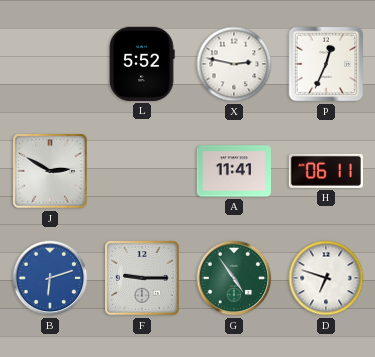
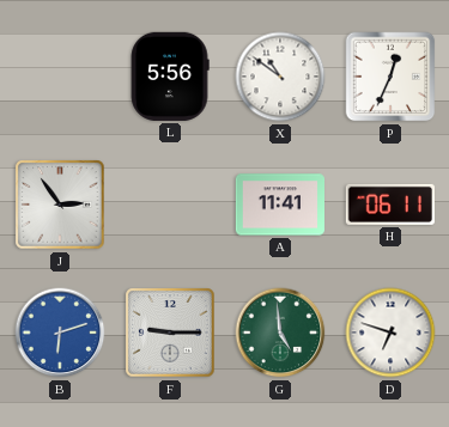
L: 5:52 -> 5:56 (170, 77)
X: 2:47 -> 10:51 (280, 77)
J: 2:50 -> 2:54 (60, 205)
G: 4:54 -> 4:59 (280, 333)
